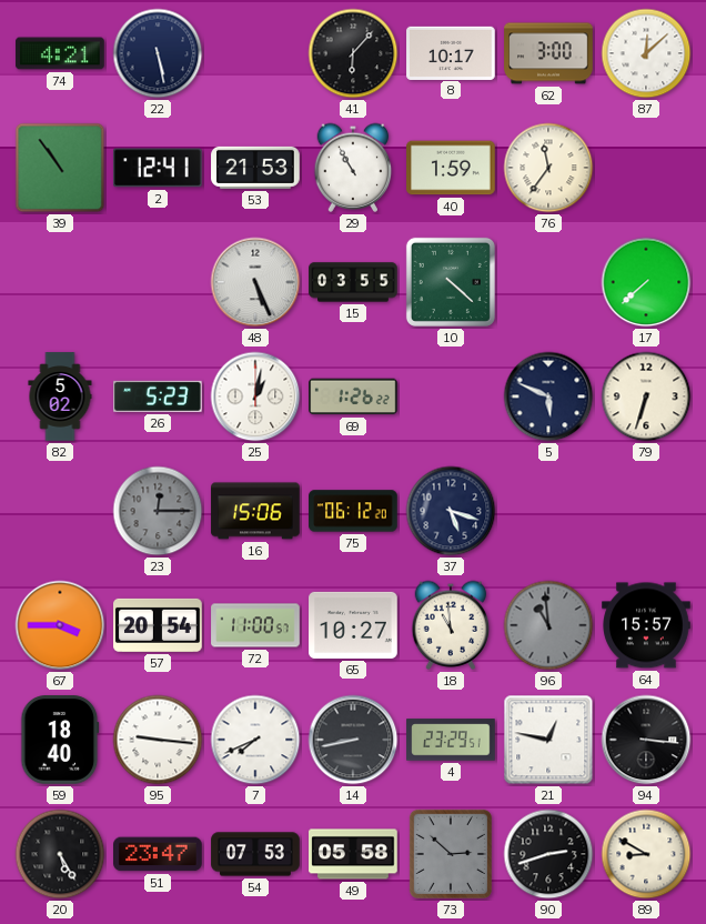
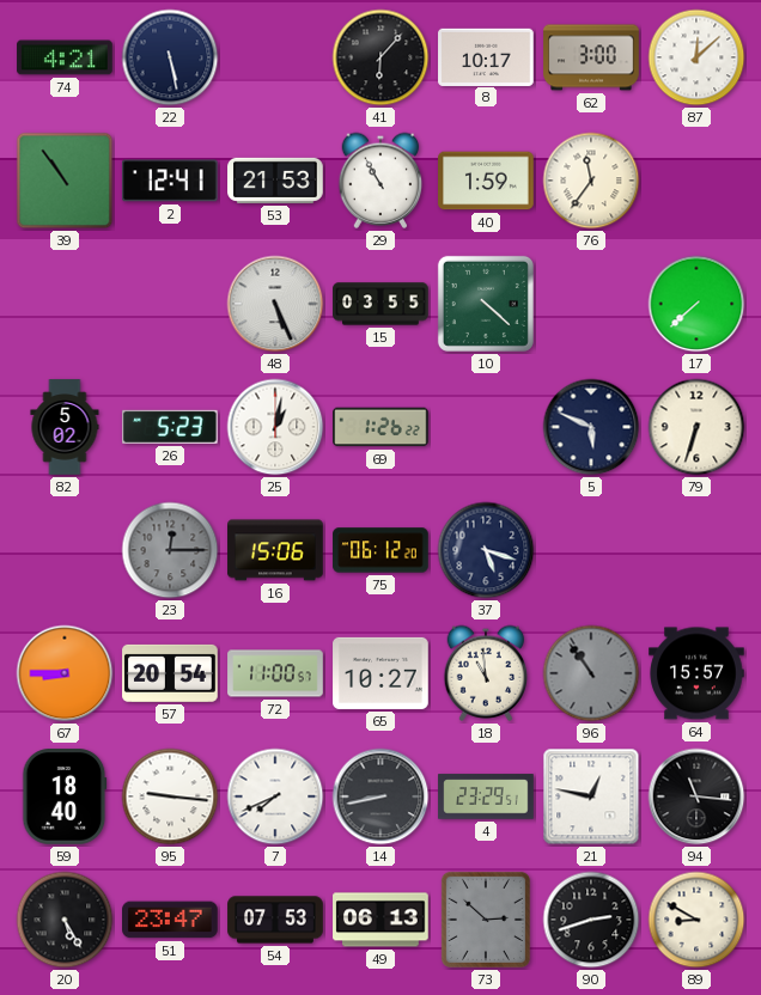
67: 3:45 -> 8:45 (65, 673)
96: 10:59 -> 10:54 (591, 673)
94: 3:16 -> 11:16 (696, 796)
49: 05:58 -> 06:13 (380, 920)
